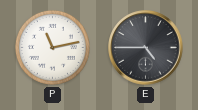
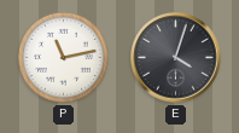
E: 4:45 -> 4:03 (176, 58)
